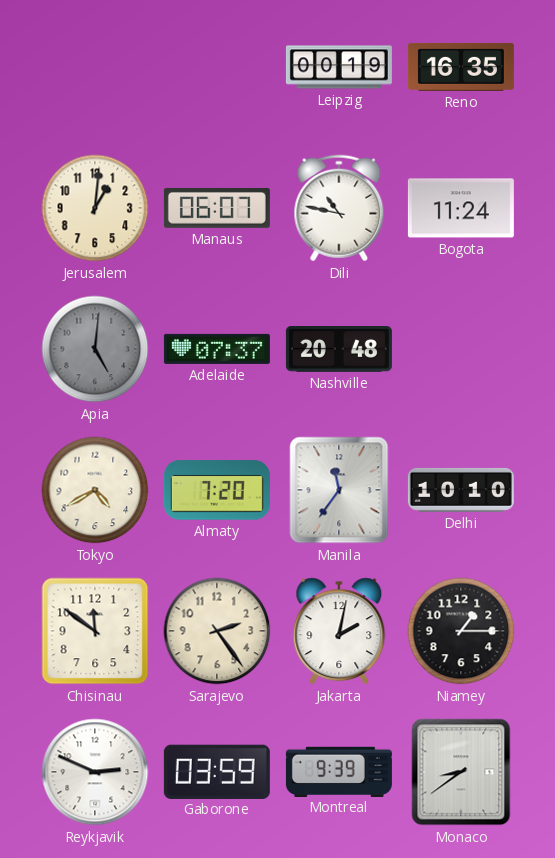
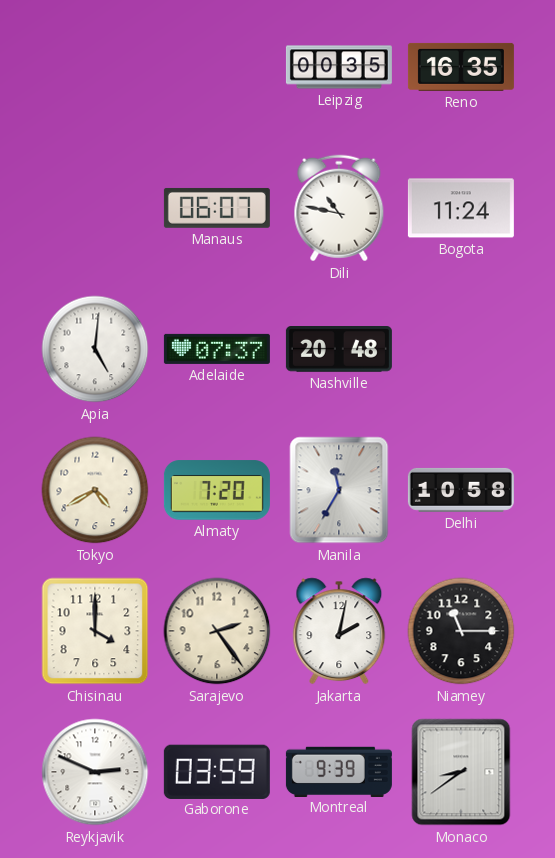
Leipzig: 00:19 -> 00:35 (339, 67)
Jerusalem: 1:01 -> none (95, 208)
Apia dial: grey -> white (95, 349)
Manila: 11:36 -> 11:35 (339, 490)
Delhi: 10:10 -> 10:58 (461, 490)
Chisinau: 11:51 -> 4:00 (95, 631)
Niamey: 1:15 -> 11:15 (461, 631)
